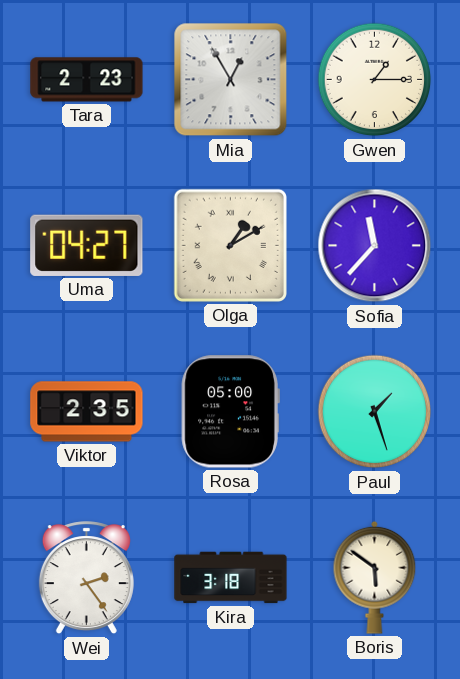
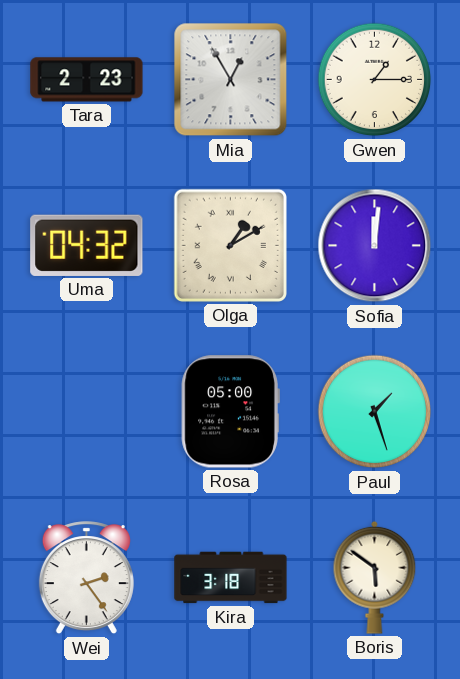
Uma: 04:27 -> 04:32 (87, 245)
Sofia: 11:37 -> 12:01 (375, 246)
Viktor: 2:35 -> none (87, 412)
